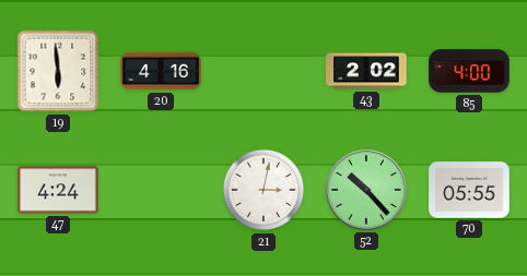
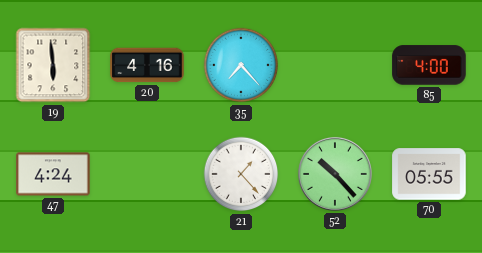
35: none -> 7:23 (241, 65)
43: 2:02 -> none (366, 71)
21: 3:02 -> 1:23 (241, 174)
